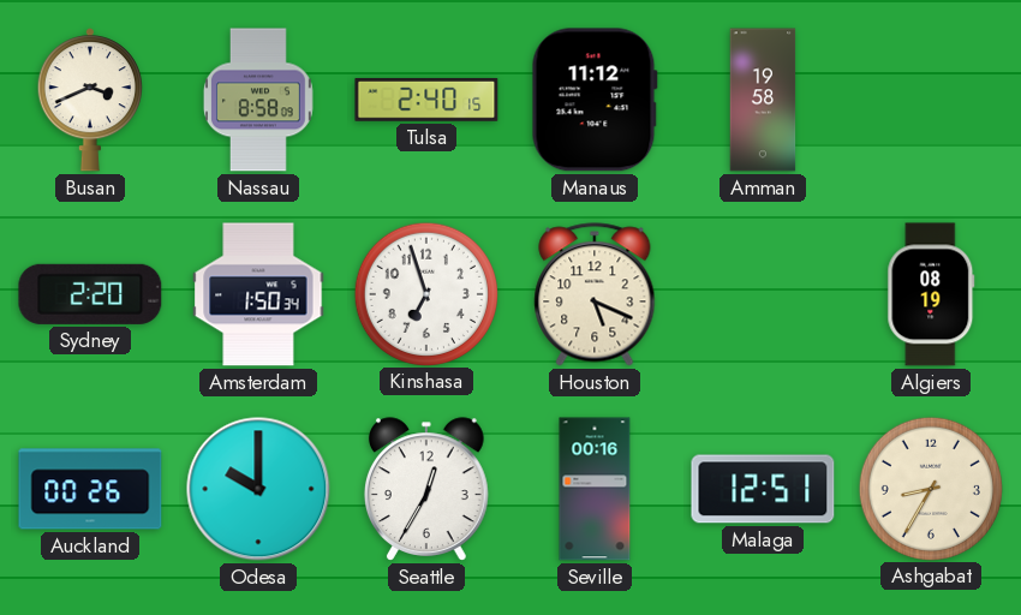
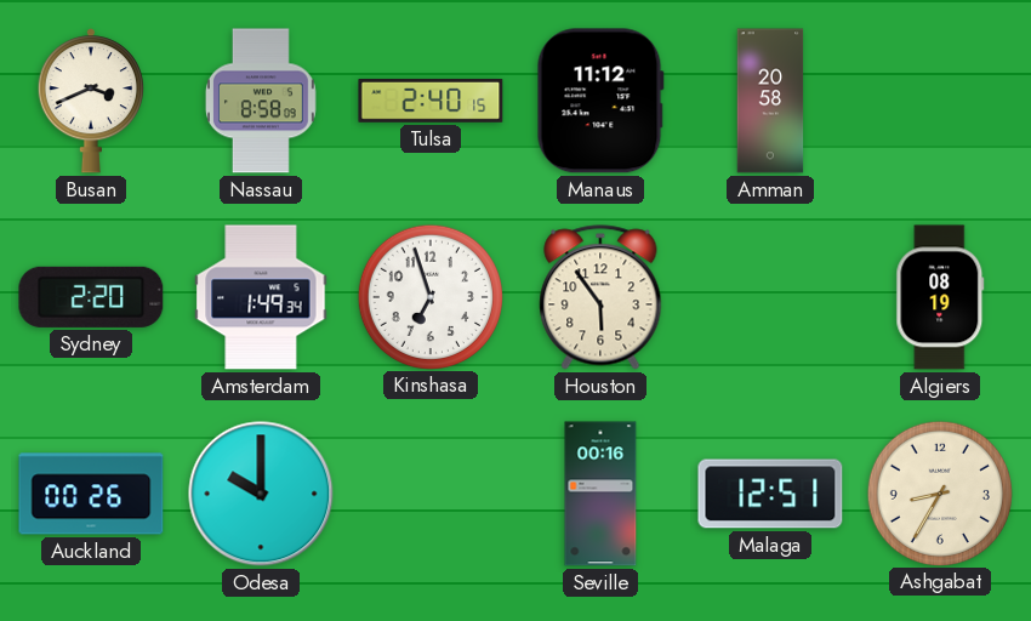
Amman: 19:58 -> 20:58 (770, 101)
Amsterdam: 1:50 -> 1:49 (261, 297)
Houston: 5:19 -> 5:54 (600, 297)
Seattle: 12:35 -> none (426, 489)
